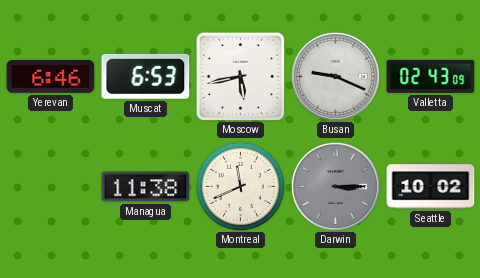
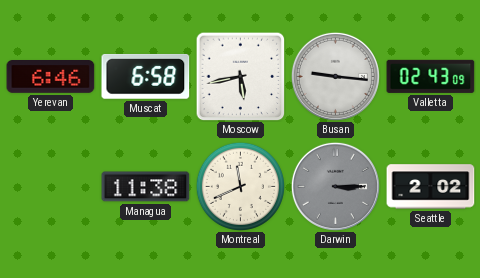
Muscat: 6:53 -> 6:58 (146, 76)
Busan: 9:19 -> 9:16 (335, 76)
Seattle: 10:02 -> 2:02 (431, 187)
